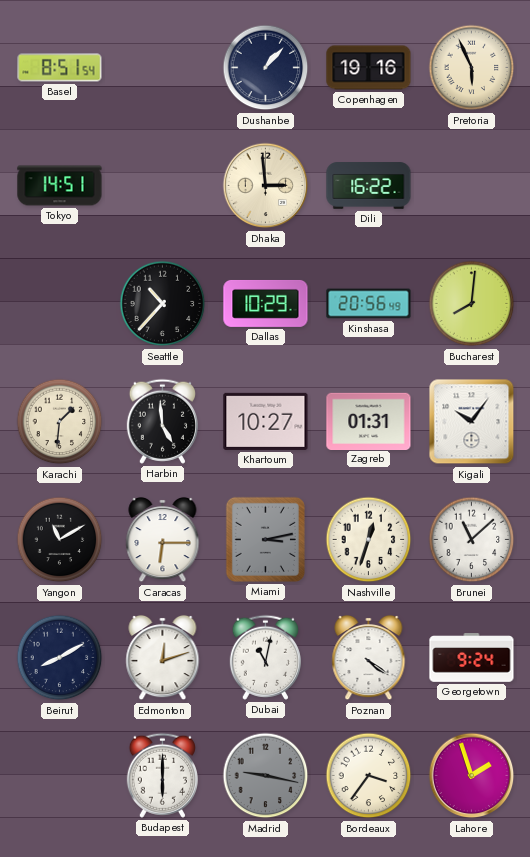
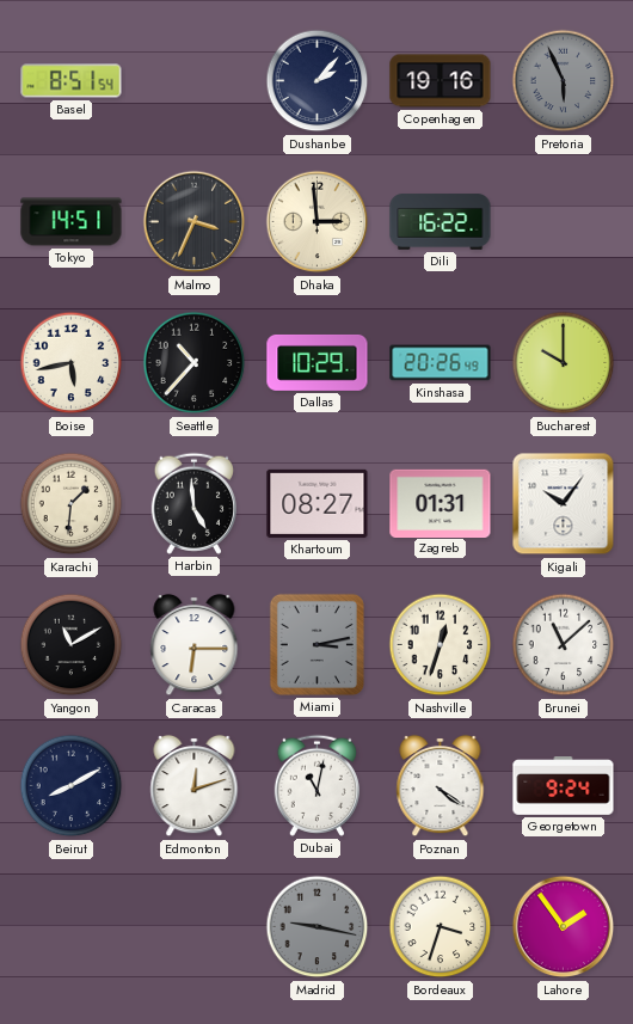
Dushanbe: 1:07 -> 2:07 (318, 81)
Pretoria dial: cream -> grey (564, 81)
Malmo: none -> 3:34 (195, 222)
Boise: none -> 5:43 (72, 363)
Kinshasa: 20:56 -> 20:26 (441, 363)
Bucharest: 8:01 -> 10:00 (564, 363)
Khartoum: 10:27 -> 08:27 (318, 503)
Budapest: 6:00 -> none (162, 775)
Bordeaux: 3:36 -> 3:33 (441, 927)
Lahore: 1:57 -> 1:54 (564, 927)
